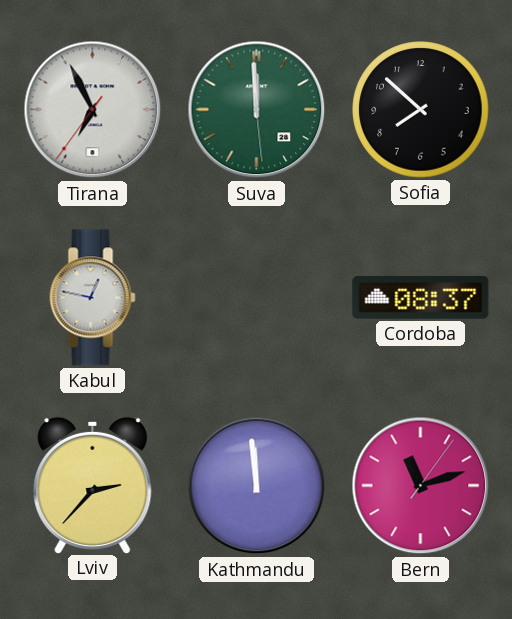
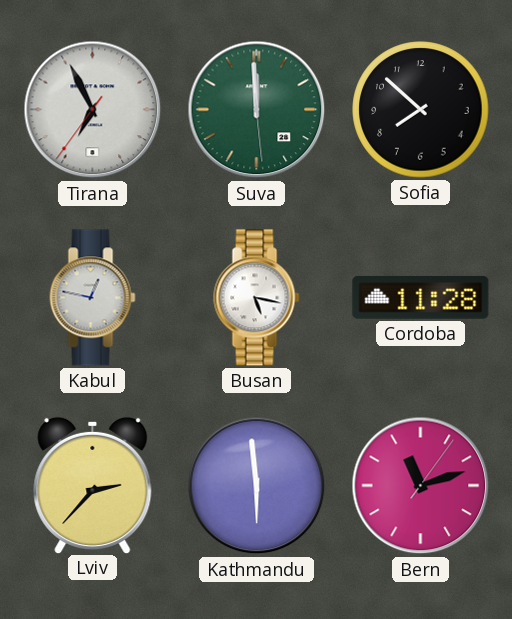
Busan: none -> 5:17 (257, 298)
Cordoba: 08:37 -> 11:28 (421, 298)
Kathmandu: 11:59 -> 5:59 (257, 486)
